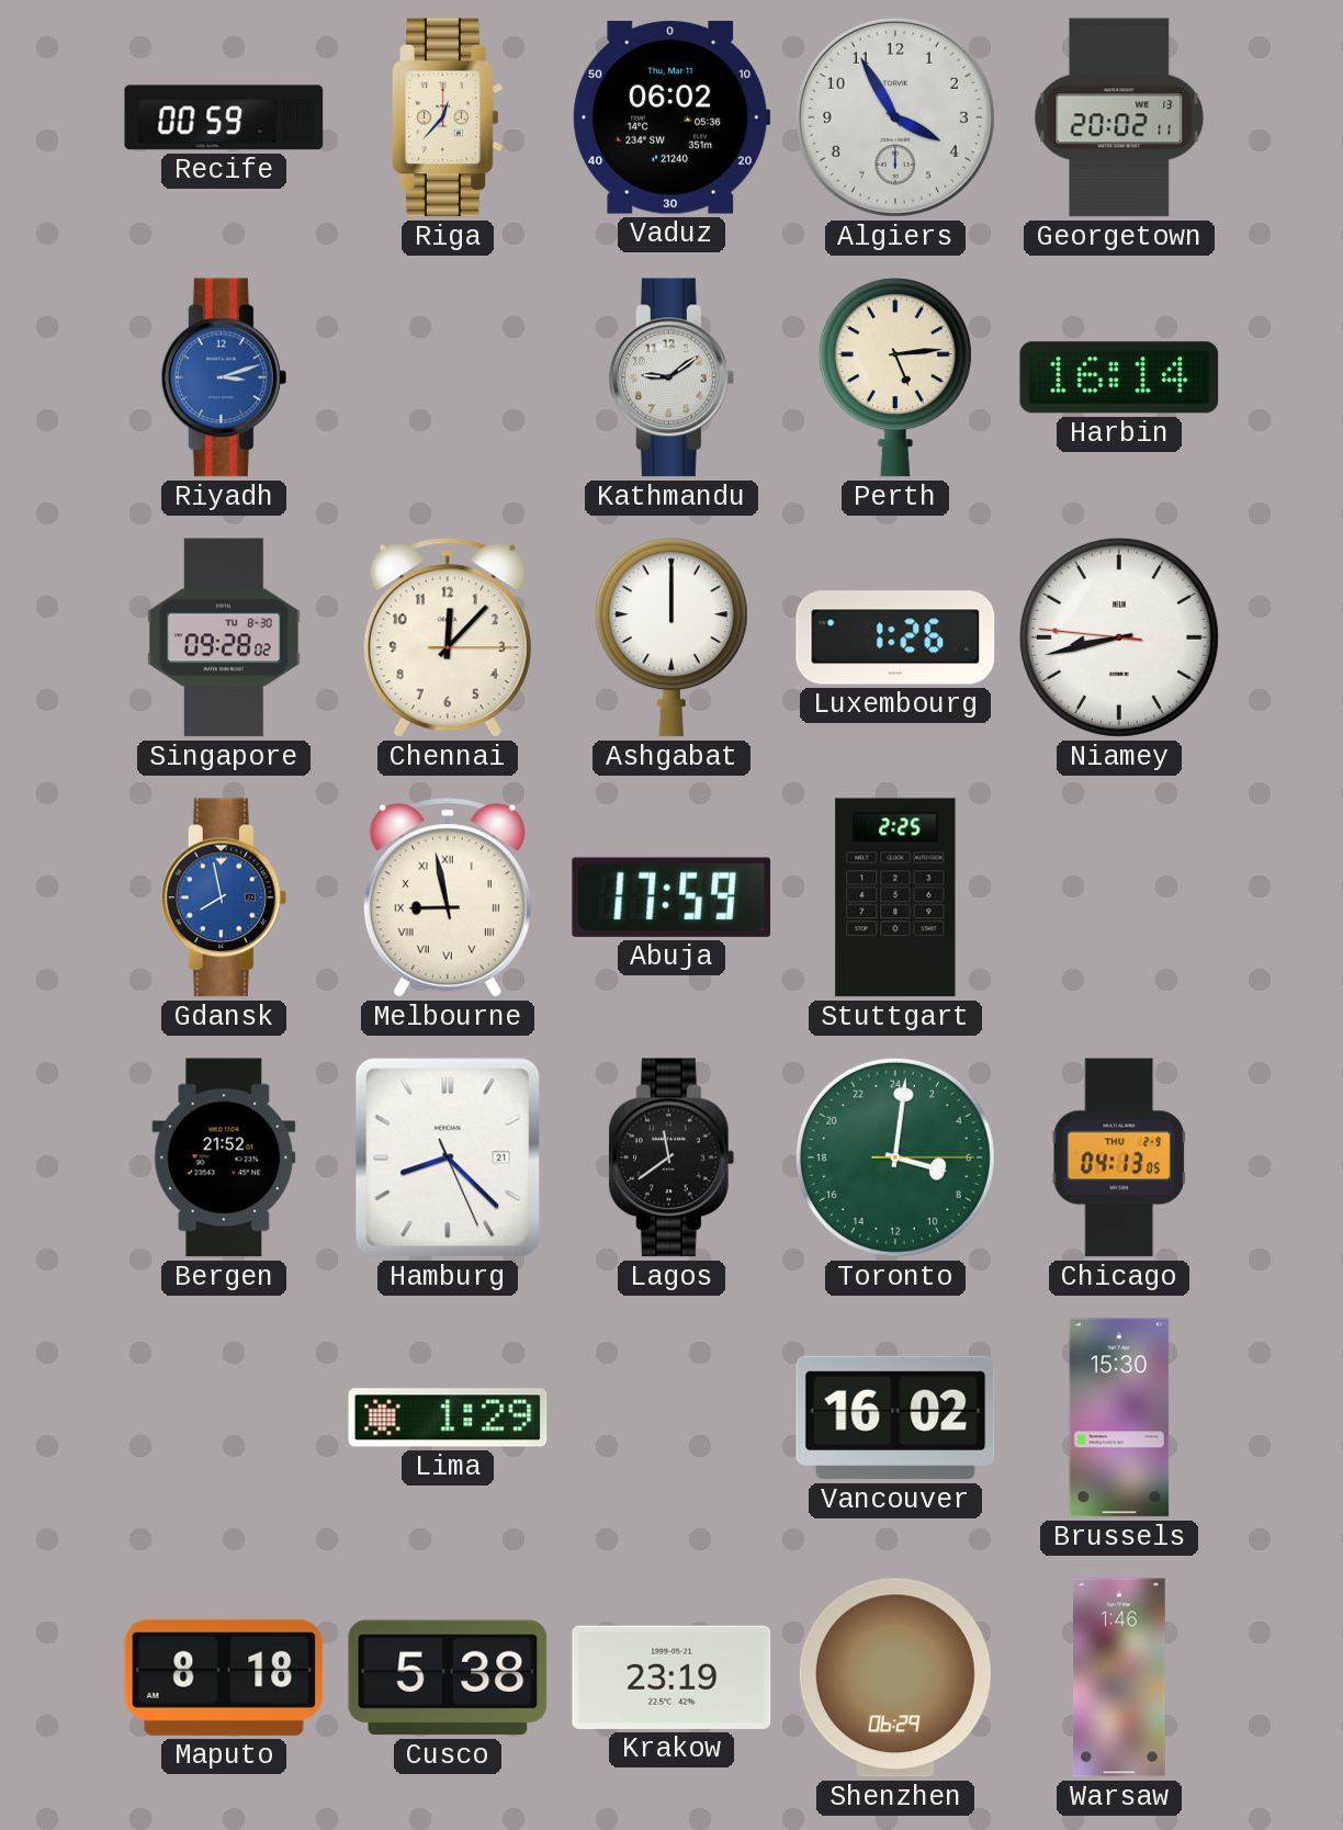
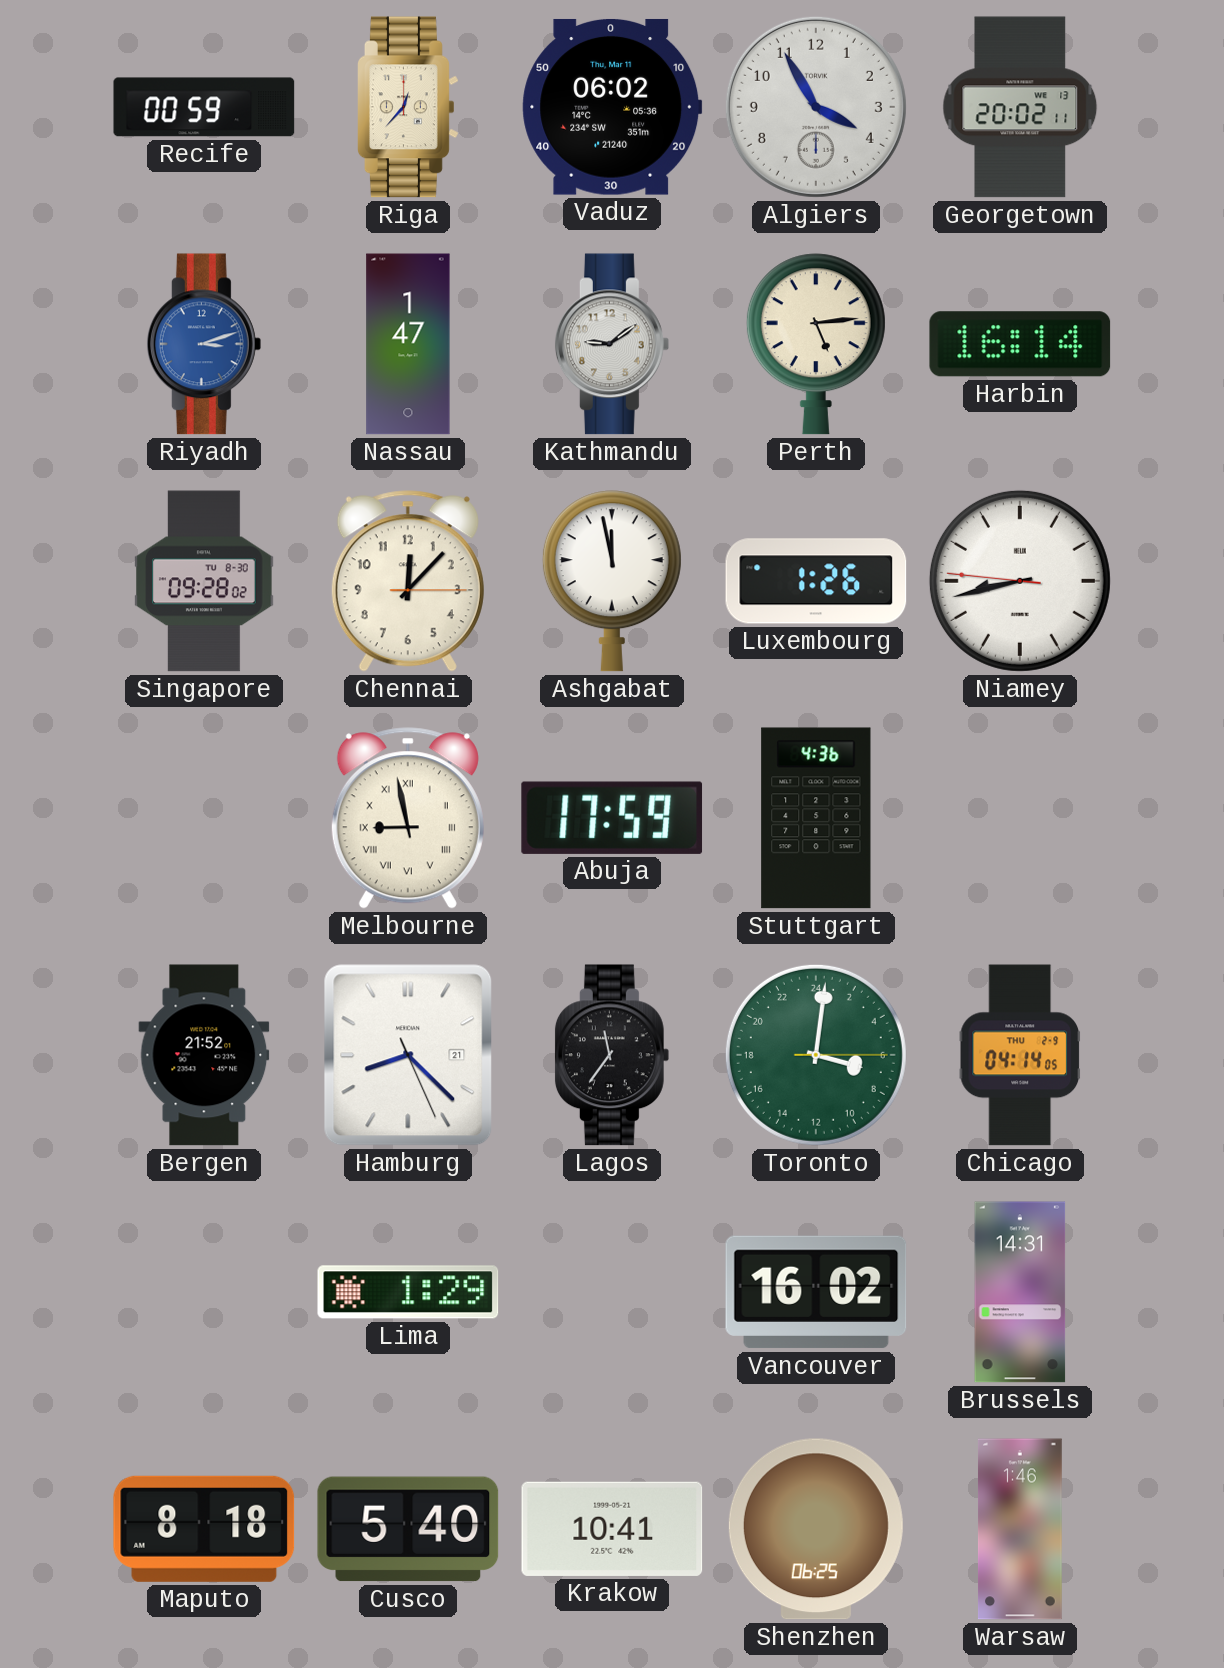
Nassau: none -> 1:47 (408, 344)
Ashgabat: 12:00 -> 11:58 (612, 581)
Gdansk: 7:58 -> none (224, 897)
Stuttgart: 2:25 -> 4:36 (816, 818)
Lagos: 11:39 -> 11:36 (612, 1055)
Chicago: 04:13 -> 04:14 (1020, 1055)
Brussels: 15:30 -> 14:31 (1020, 1292)
Cusco: 5:38 -> 5:40 (408, 1529)
Krakow: 23:19 -> 10:41 (612, 1529)
Shenzhen: 06:29 -> 06:25 (816, 1529)
